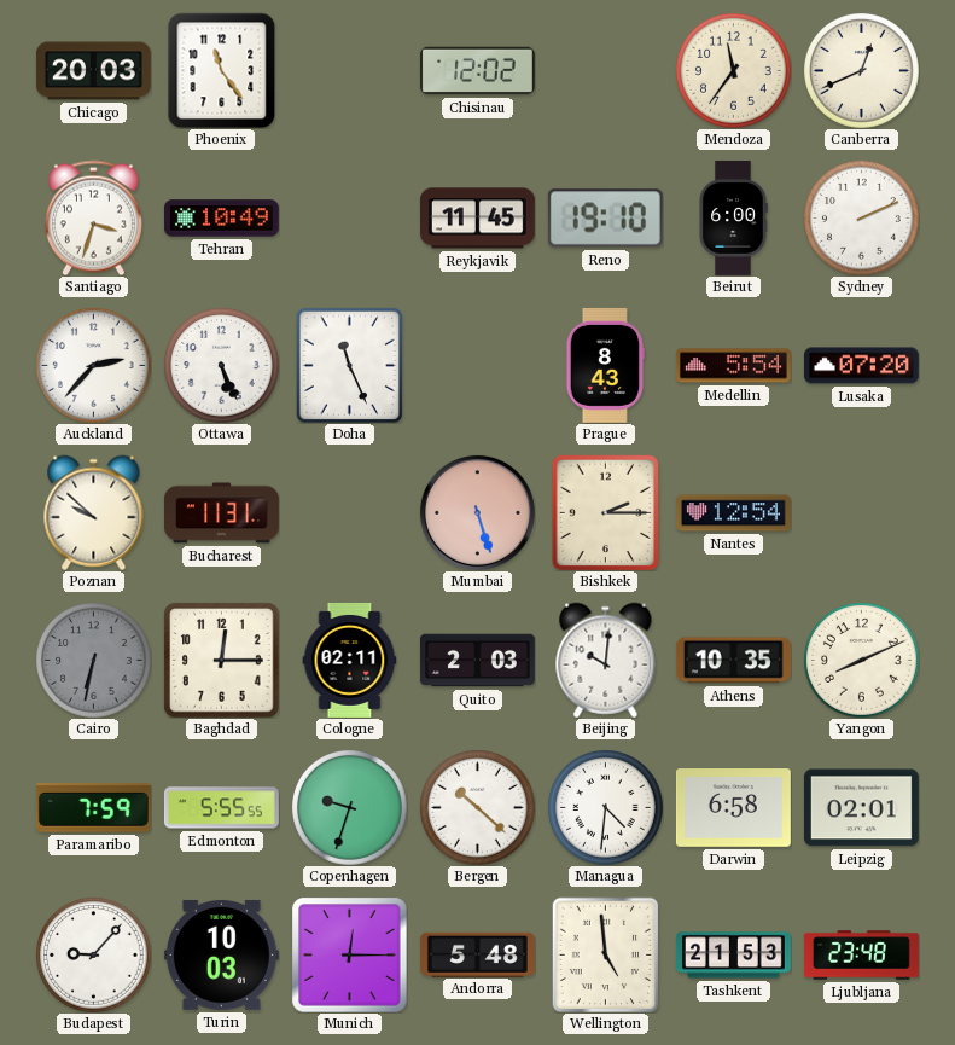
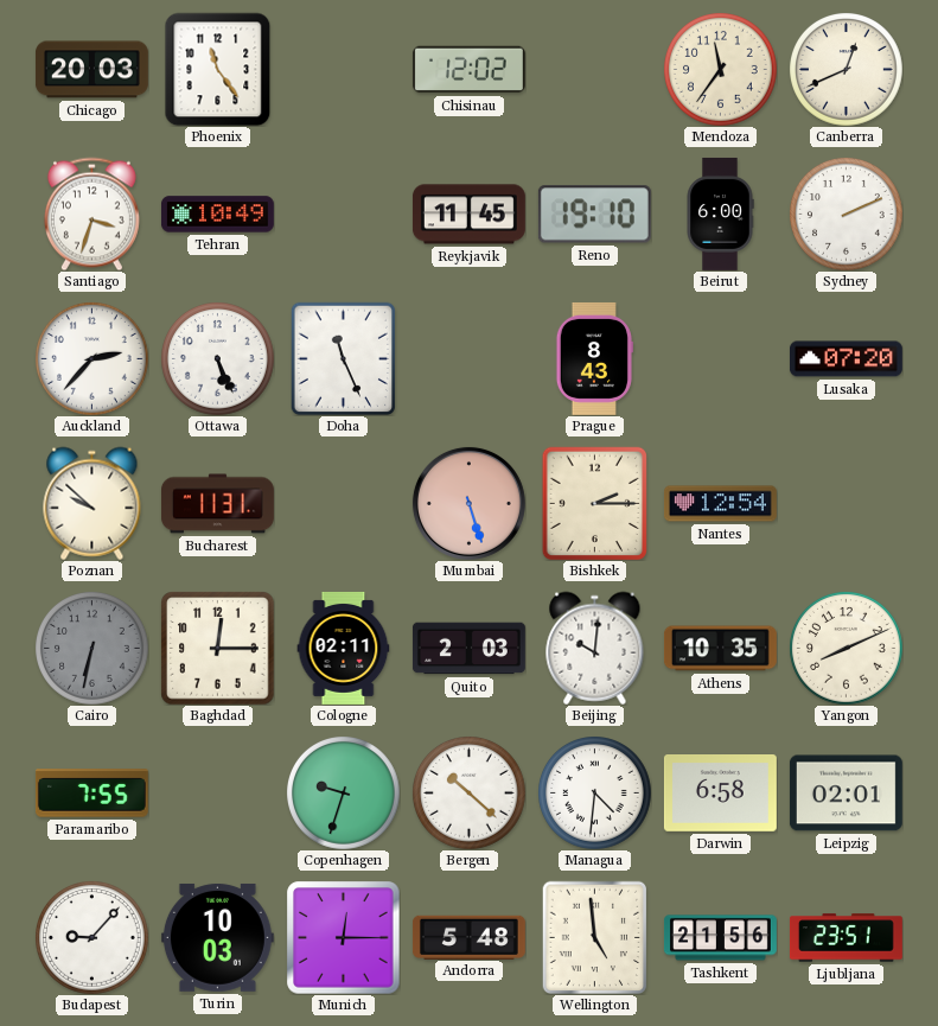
Medellin: 5:54 -> none (733, 366)
Paramaribo: 7:59 -> 7:55 (91, 794)
Edmonton: 5:55 -> none (221, 808)
Tashkent: 21:53 -> 21:56 (720, 938)
Ljubljana: 23:48 -> 23:51 (846, 938)
